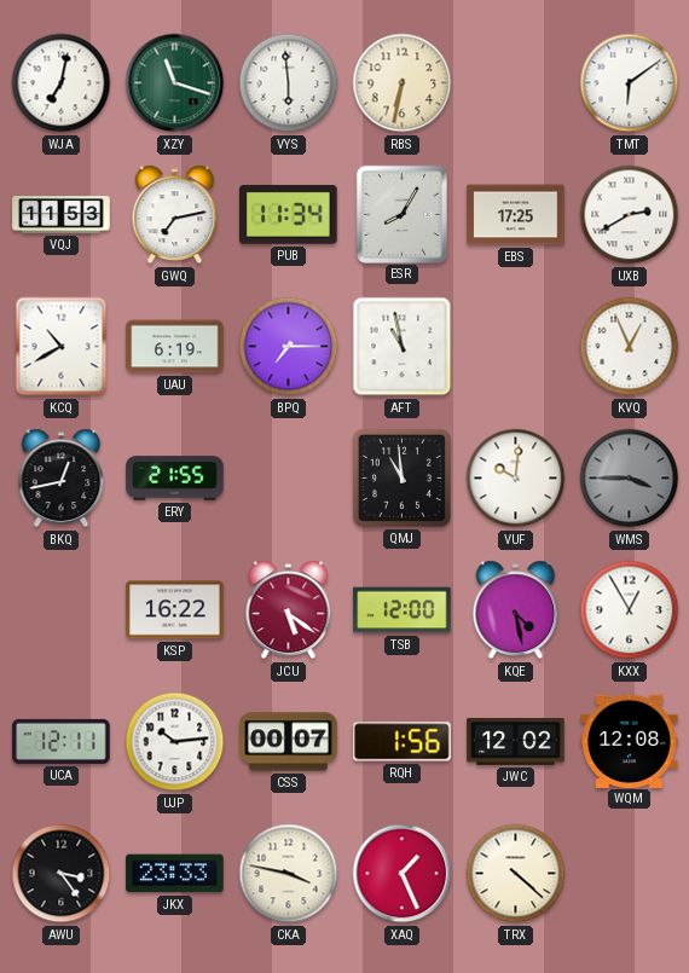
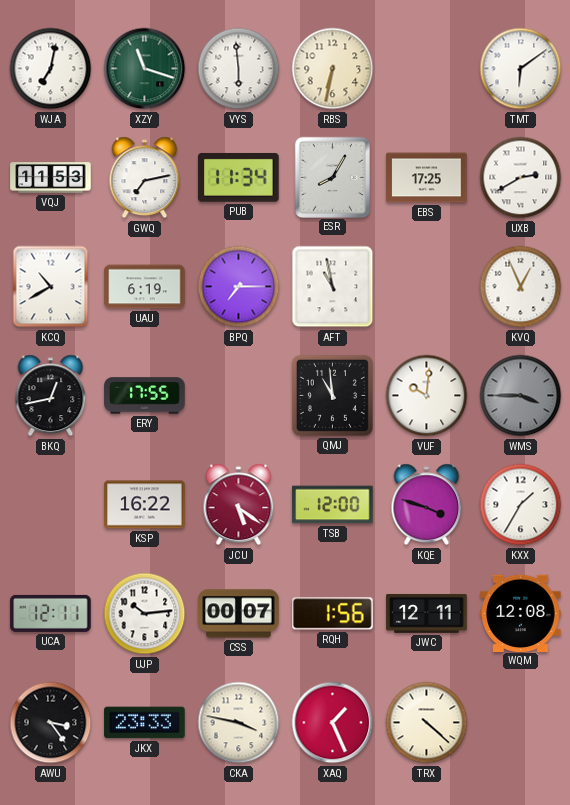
ERY: 21:55 -> 17:55 (145, 396)
KQE: 4:28 -> 3:48 (427, 505)
KXX: 12:55 -> 1:35 (521, 505)
JWC: 12:02 -> 12:11 (427, 613)
